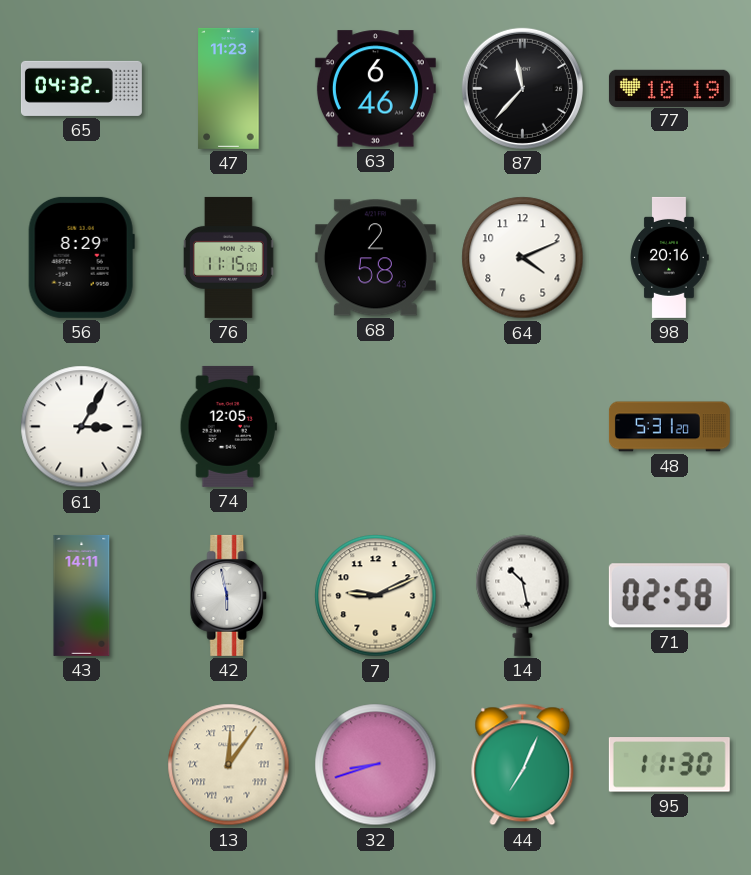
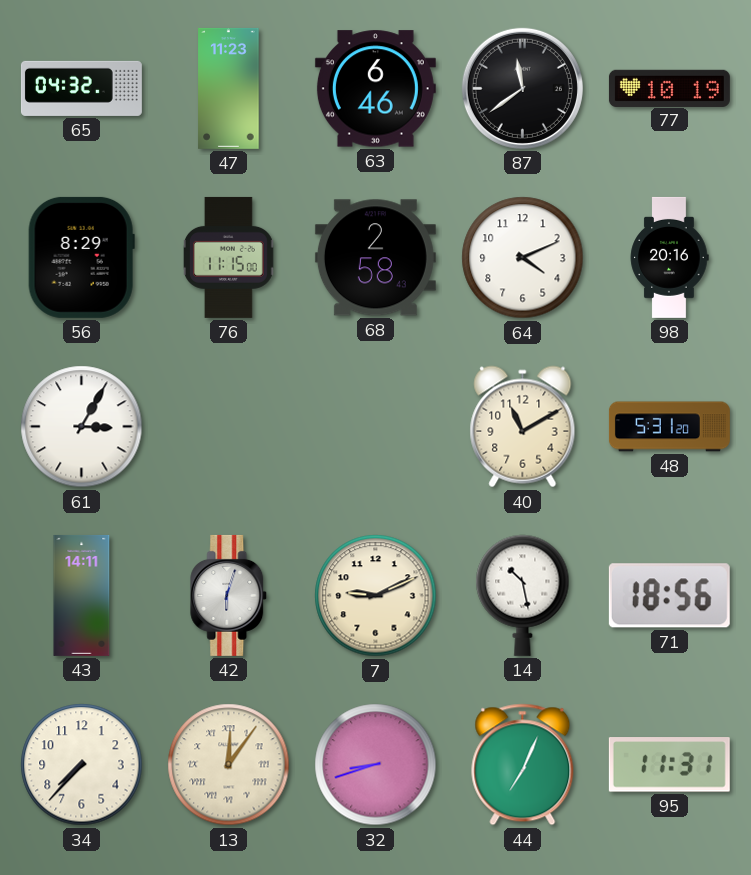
87: 11:37 -> 11:39 (522, 88)
74: 12:05 -> none (228, 426)
40: none -> 11:10 (523, 427)
42: 5:58 -> 6:03 (229, 595)
71: 02:58 -> 18:56 (669, 596)
34: none -> 7:37 (82, 765)
95: 11:30 -> 11:31 (669, 765)
